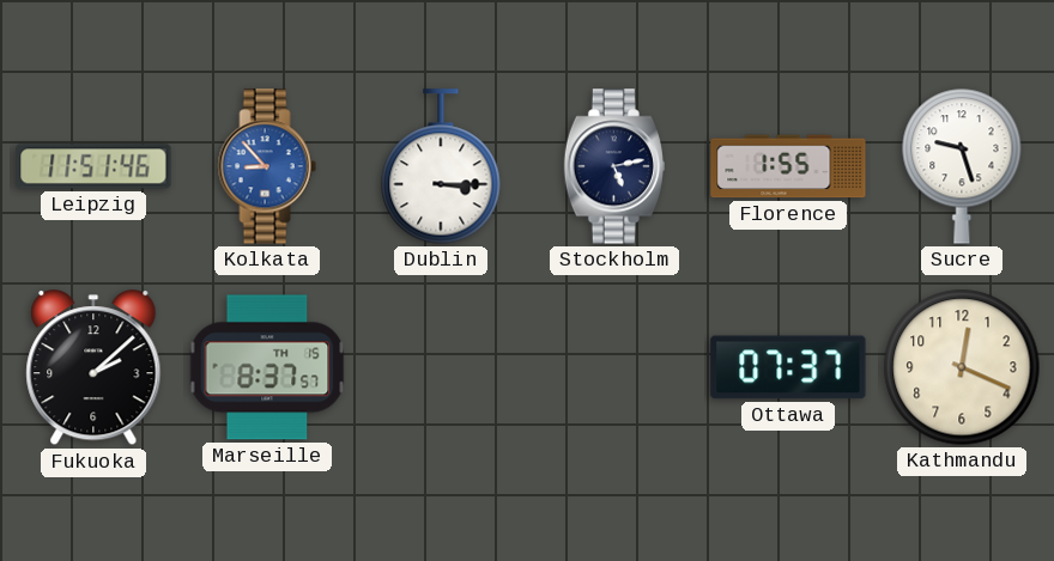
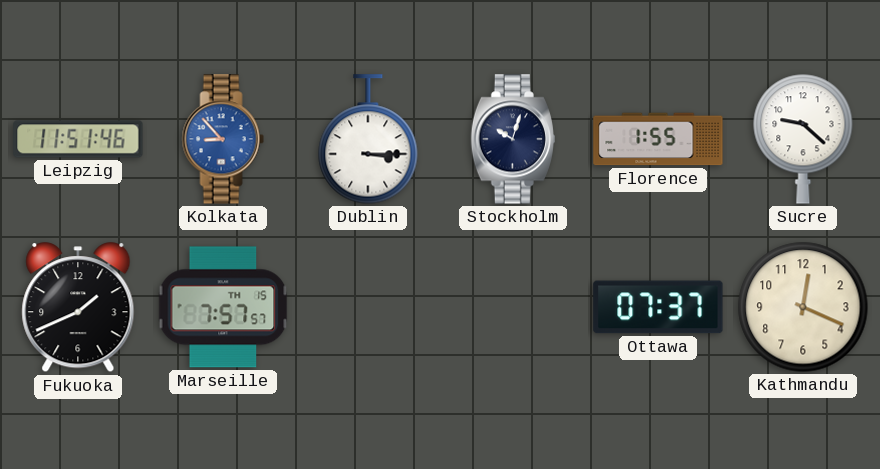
Stockholm: 5:13 -> 10:03 (512, 139)
Sucre: 9:27 -> 9:22 (803, 139)
Fukuoka: 2:08 -> 1:41 (78, 308)
Marseille: 8:37 -> 7:57 (223, 307)
